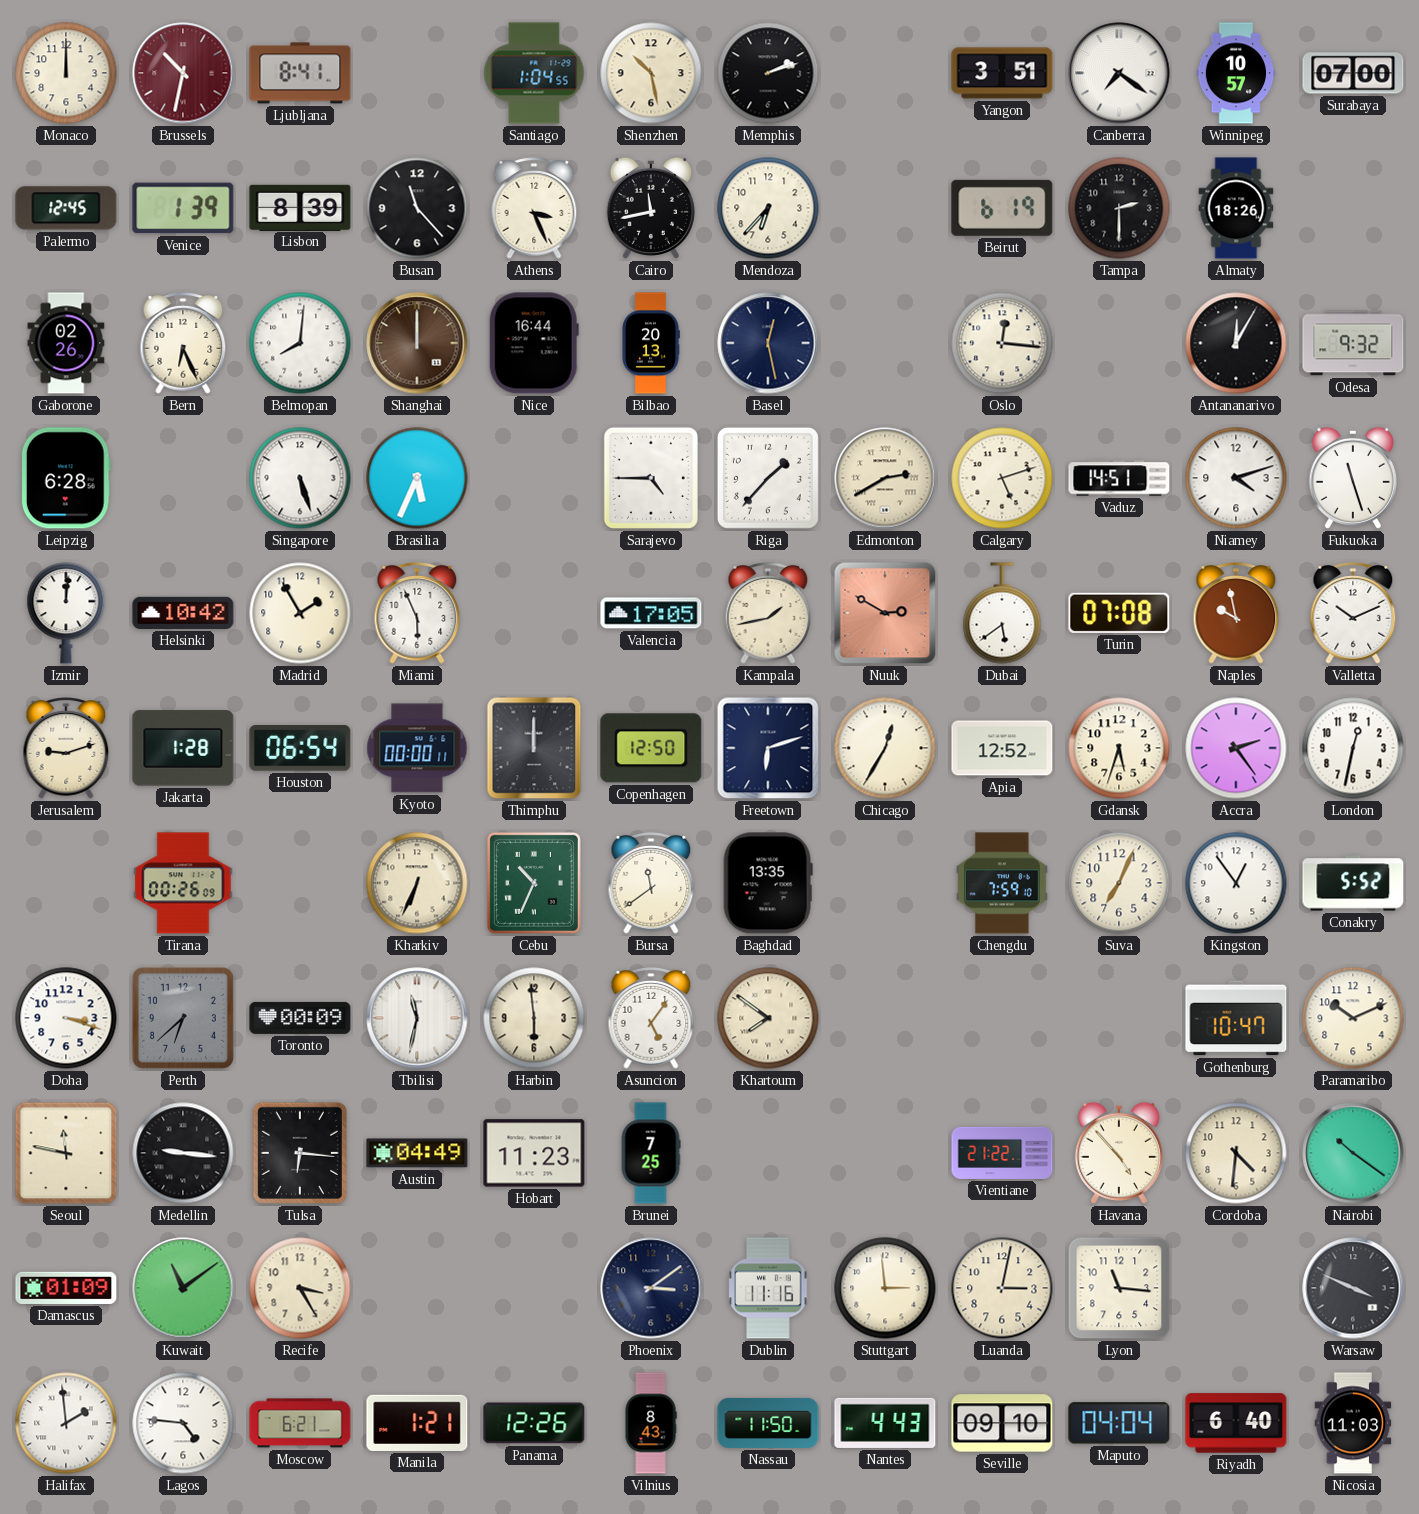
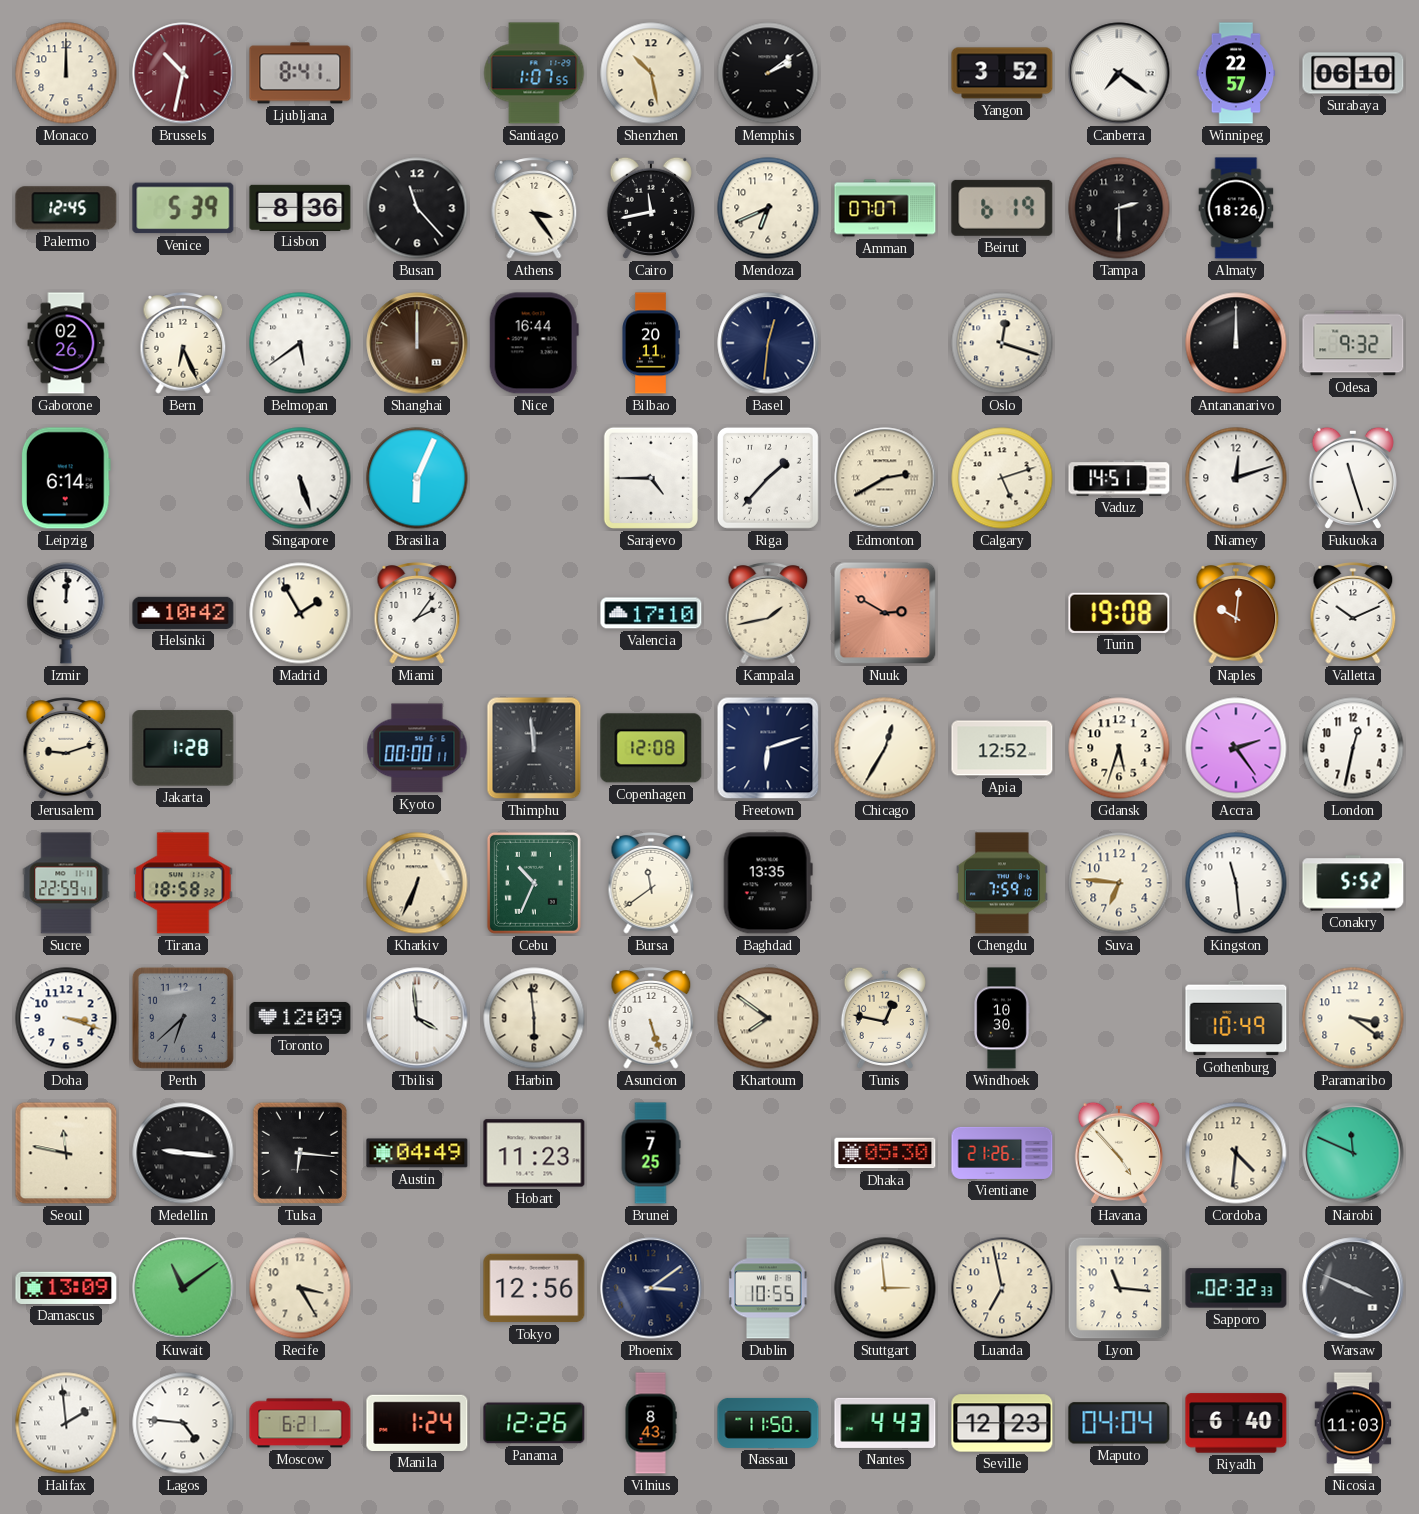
Santiago: 1:04 -> 1:07 (534, 73)
Memphis: 2:12 -> 2:09 (768, 73)
Yangon: 3:51 -> 3:52 (1002, 73)
Winnipeg: 10:57 -> 22:57 (1236, 73)
Surabaya: 07:00 -> 06:10 (1353, 73)
Venice: 1:39 -> 5:39 (183, 208)
Lisbon: 8:39 -> 8:36 (300, 207)
Athens: 3:26 -> 3:24 (534, 208)
Mendoza: 6:37 -> 6:41 (768, 208)
Amman: none -> 07:07 (885, 208)
Belmopan: 8:01 -> 5:39 (300, 343)
Bilbao: 20:13 -> 20:11 (651, 343)
Basel: 12:28 -> 12:31 (768, 343)
Oslo: 12:16 -> 12:18 (1002, 343)
Antananarivo: 12:05 -> 12:00 (1236, 343)
Leipzig: 6:28 -> 6:14 (66, 478)
Brasilia: 5:34 -> 6:04 (417, 478)
Niamey: 4:12 -> 12:12 (1236, 478)
Miami: 5:56 -> 2:06 (417, 613)
Valencia: 17:05 -> 17:10 (651, 613)
Dubai: 5:39 -> none (1002, 613)
Turin: 07:08 -> 19:08 (1119, 613)
Naples: 9:58 -> 10:01 (1236, 613)
Houston: 06:54 -> none (300, 748)
Thimphu: 12:00 -> 11:59 (534, 748)
Copenhagen: 12:50 -> 12:08 (651, 748)
Sucre: none -> 22:59 (66, 883)
Tirana: 00:26 -> 18:58 (183, 883)
Suva: 7:04 -> 6:46 (1119, 883)
Kingston: 12:54 -> 11:29 (1236, 883)
Toronto: 00:09 -> 12:09 (300, 1018)
Tbilisi: 11:32 -> 3:59 (417, 1018)
Asuncion: 5:06 -> 5:27 (651, 1018)
Tunis: none -> 12:47 (885, 1018)
Windhoek: none -> 10:30 (1002, 1018)
Gothenburg: 10:47 -> 10:49 (1236, 1018)
Paramaribo: 10:11 -> 3:21 (1353, 1018)
Dhaka: none -> 05:30 (885, 1153)
Vientiane: 21:22 -> 21:26 (1002, 1153)
Nairobi: 10:21 -> 11:49 (1353, 1153)
Damascus: 01:09 -> 13:09 (66, 1288)
Tokyo: none -> 12:56 (534, 1288)
Dublin: 11:16 -> 10:55 (768, 1288)
Luanda: 3:02 -> 6:58 (1002, 1288)
Sapporo: none -> 02:32 (1236, 1288)
Manila: 1:21 -> 1:24 (417, 1423)
Seville: 09:10 -> 12:23 (1002, 1423)
